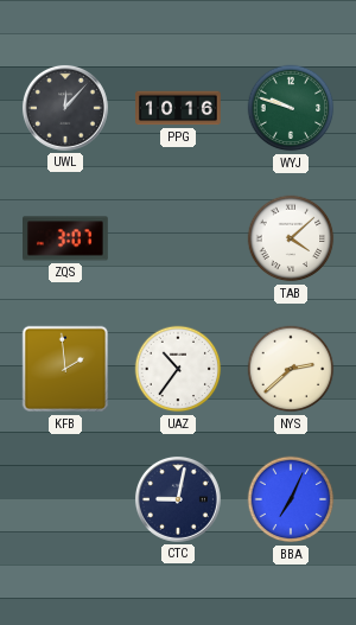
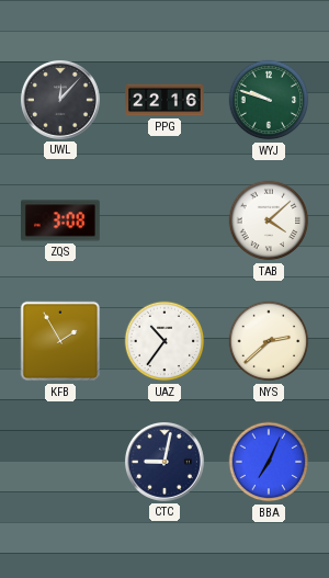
PPG: 10:16 -> 22:16 (166, 100)
ZQS: 3:07 -> 3:08 (61, 220)
KFB: 1:59 -> 1:55 (60, 341)
